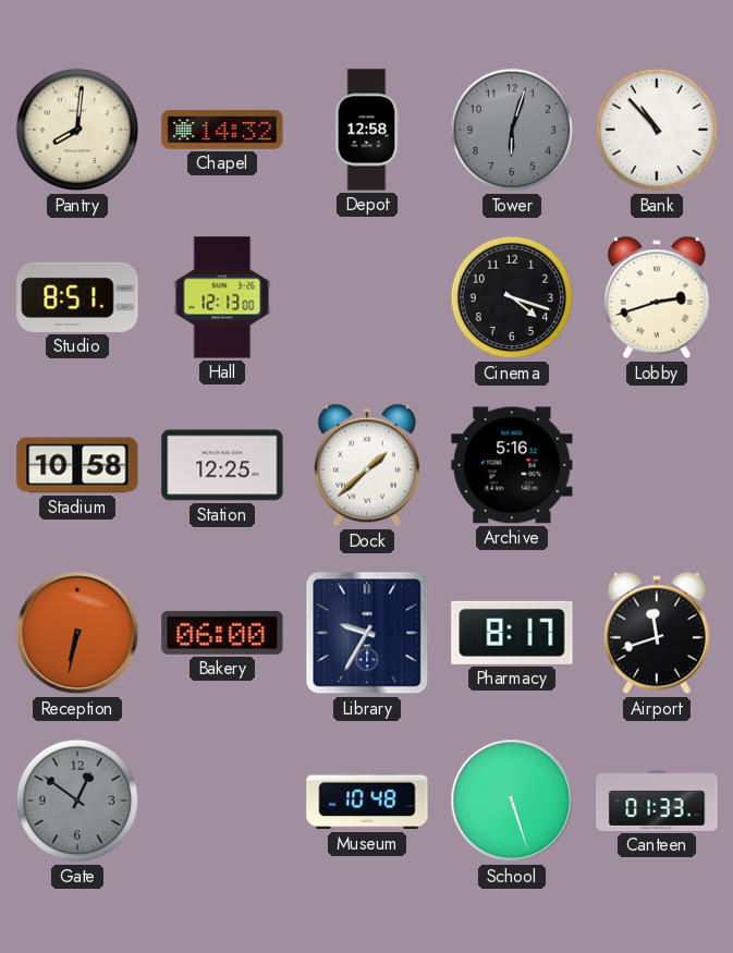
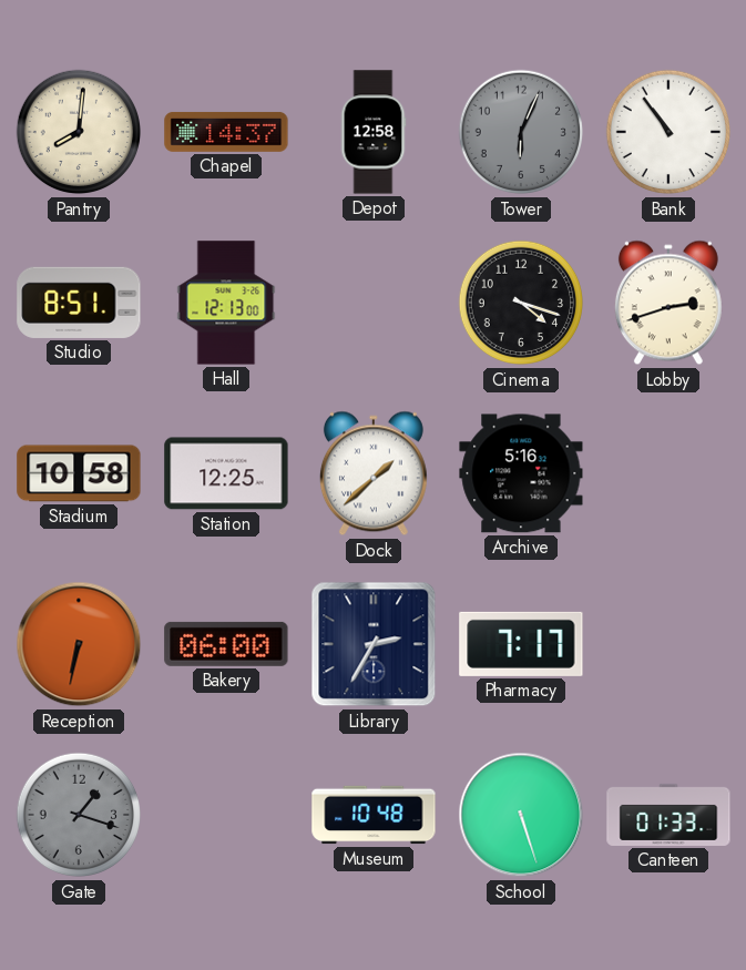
Chapel: 14:32 -> 14:37 (226, 132)
Tower: 6:03 -> 6:04 (521, 132)
Bank: 10:53 -> 10:54 (668, 132)
Library: 9:35 -> 2:35 (374, 644)
Pharmacy: 8:17 -> 7:17 (521, 644)
Airport: 11:42 -> none (657, 633)
Gate: 12:51 -> 1:18 (79, 815)
